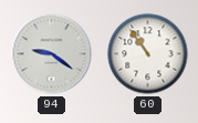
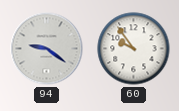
60: 10:54 -> 9:54 (134, 49)
